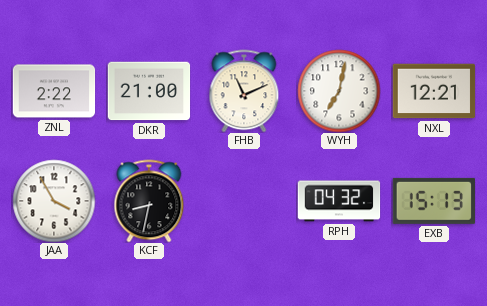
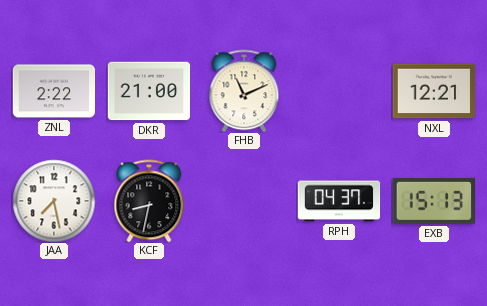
WYH: 7:02 -> none (339, 91)
JAA: 3:55 -> 7:28 (54, 201)
RPH: 04:32 -> 04:37 (339, 201)
